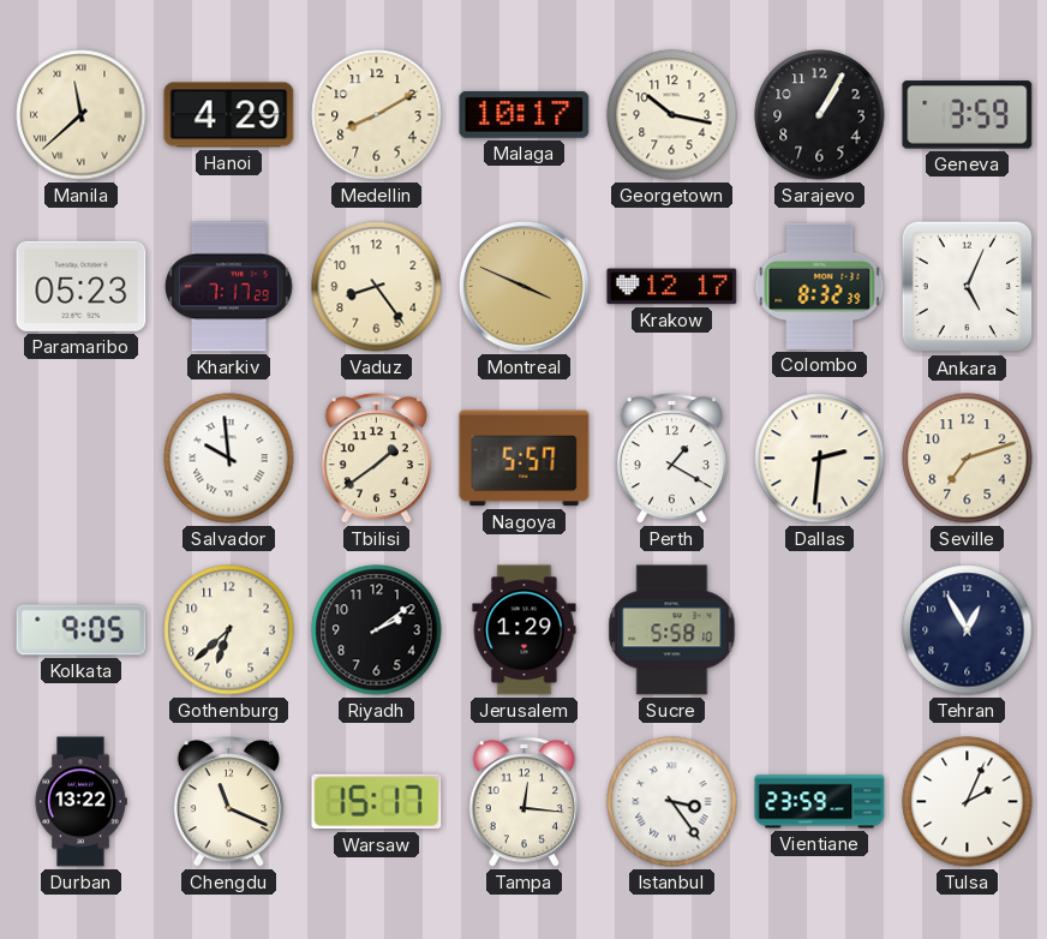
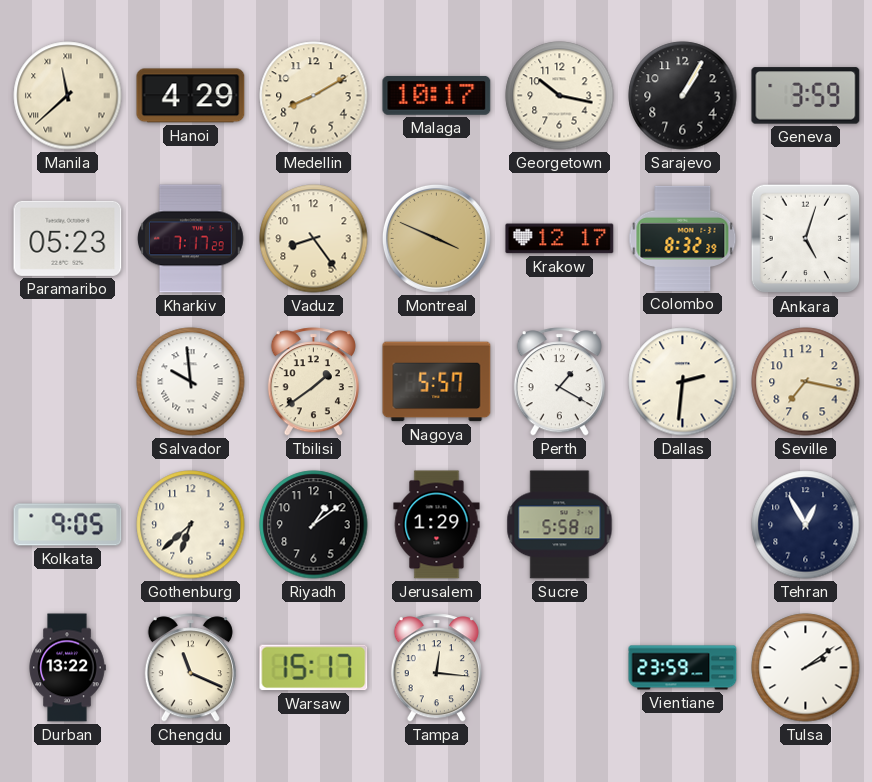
Ankara: 5:04 -> 5:03 (806, 239)
Seville: 7:12 -> 7:17 (806, 382)
Riyadh: 2:09 -> 1:09 (314, 525)
Istanbul: 3:24 -> none (672, 802)
Tulsa: 2:04 -> 2:09 (806, 668)
